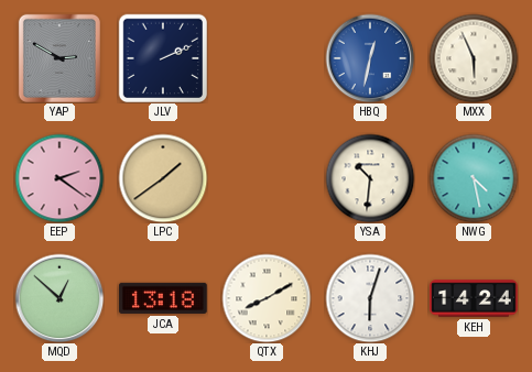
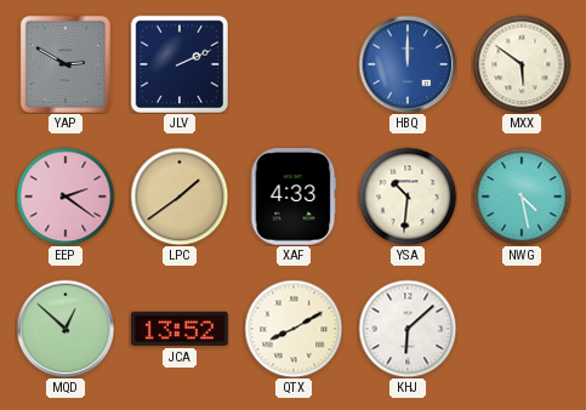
HBQ: 12:32 -> 12:00 (408, 64)
MXX: 5:56 -> 5:51 (522, 64)
XAF: none -> 4:33 (294, 197)
JCA: 13:18 -> 13:52 (180, 329)
KHJ: 6:03 -> 6:08 (408, 329)
KEH: 14:24 -> none (474, 298)
